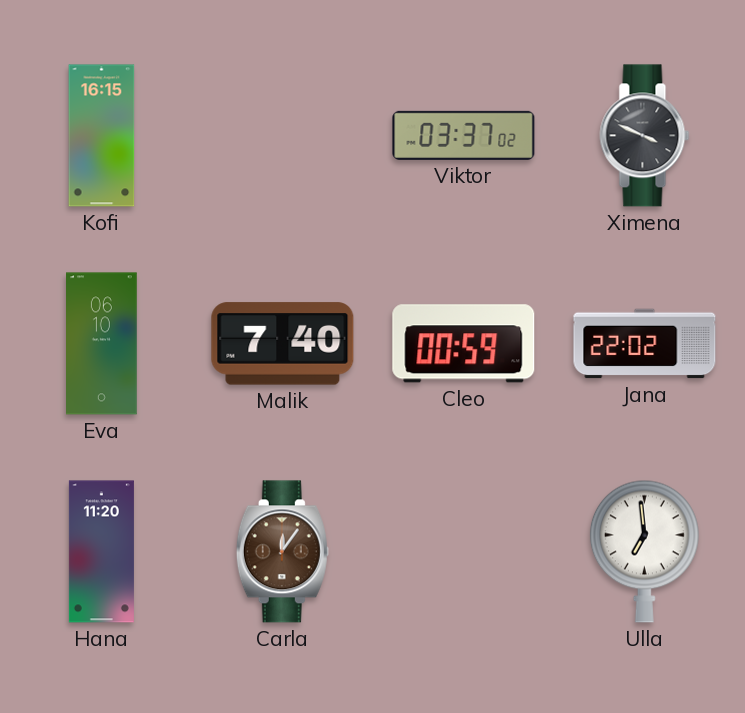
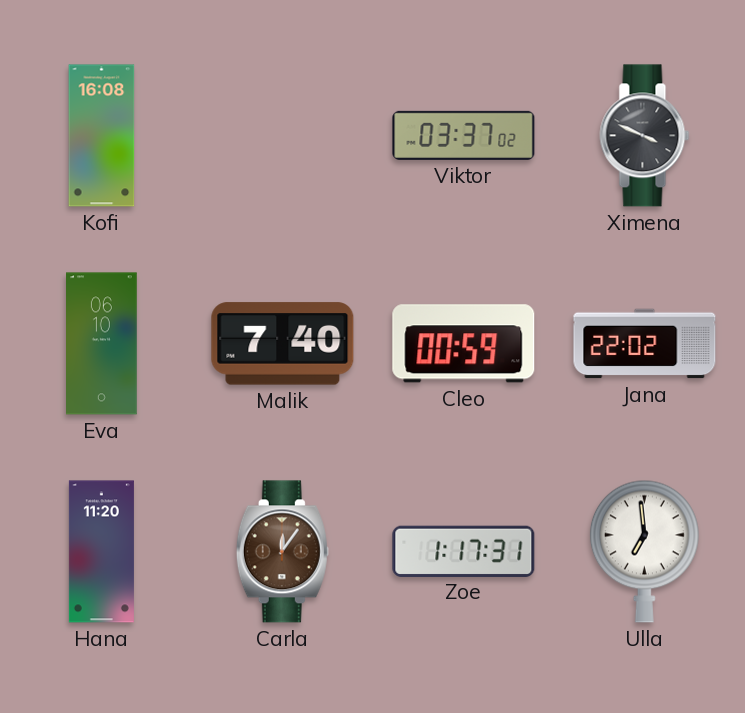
Kofi: 16:15 -> 16:08 (102, 136)
Zoe: none -> 1:17 (464, 551)
